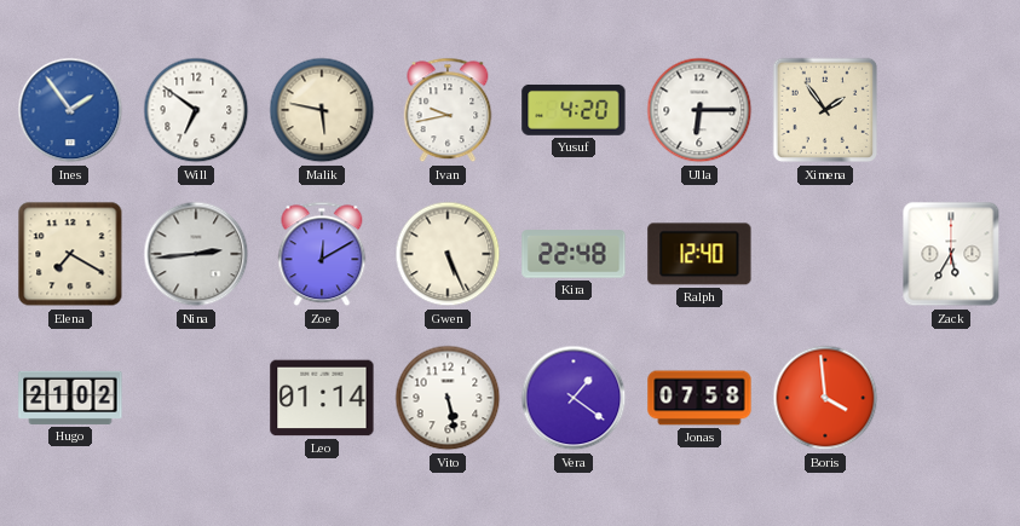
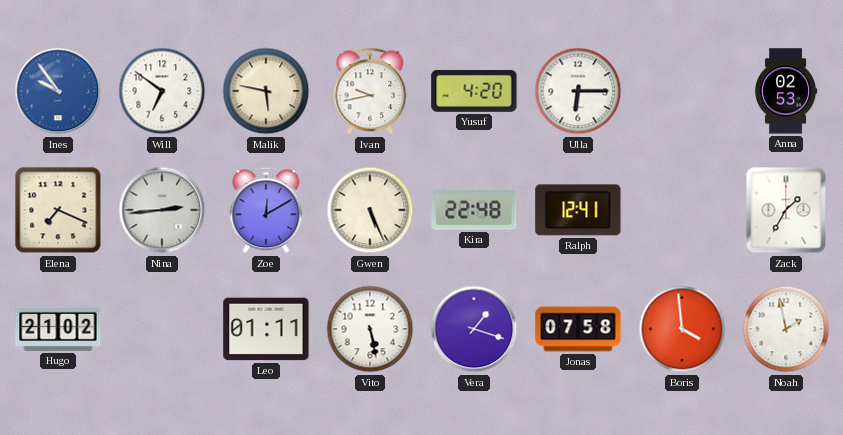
Ines: 1:54 -> 9:54 (58, 91)
Ximena: 1:54 -> none (825, 110)
Anna: none -> 02:53 (786, 91)
Elena: 7:20 -> 7:19 (58, 210)
Ralph: 12:40 -> 12:41 (578, 210)
Zack: 5:35 -> 1:35 (786, 210)
Leo: 01:14 -> 01:11 (266, 329)
Vera: 1:21 -> 1:18 (474, 329)
Noah: none -> 1:58 (786, 329)
